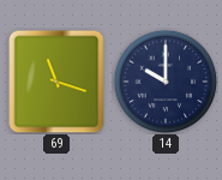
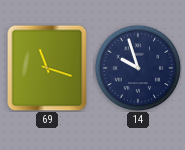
14: 10:00 -> 9:57 (138, 68)
